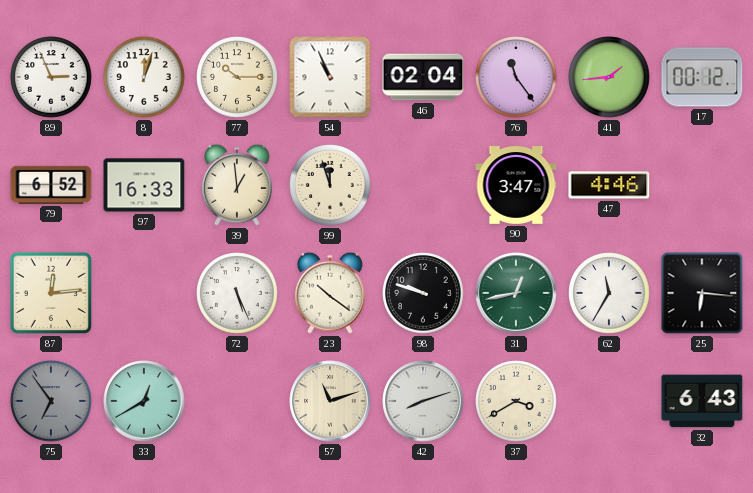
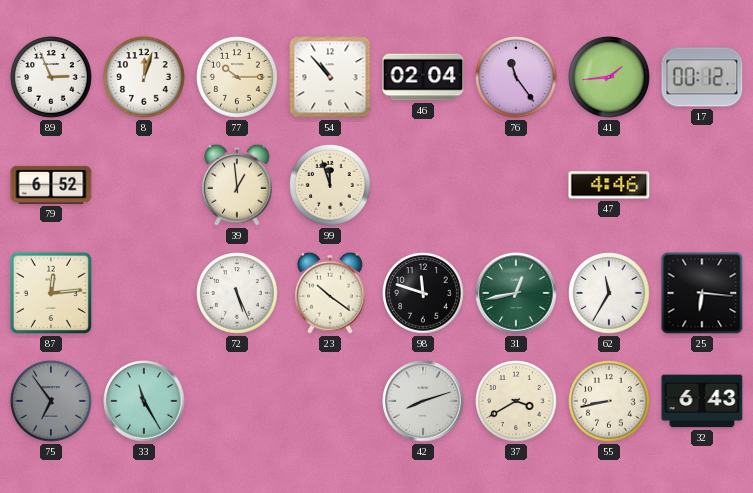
54: 10:56 -> 10:53 (330, 77)
97: 16:33 -> none (144, 185)
90: 3:47 -> none (516, 186)
98: 9:48 -> 11:48 (423, 293)
33: 12:40 -> 11:25 (144, 401)
57: 11:12 -> none (330, 401)
55: none -> 8:43 (609, 401)
